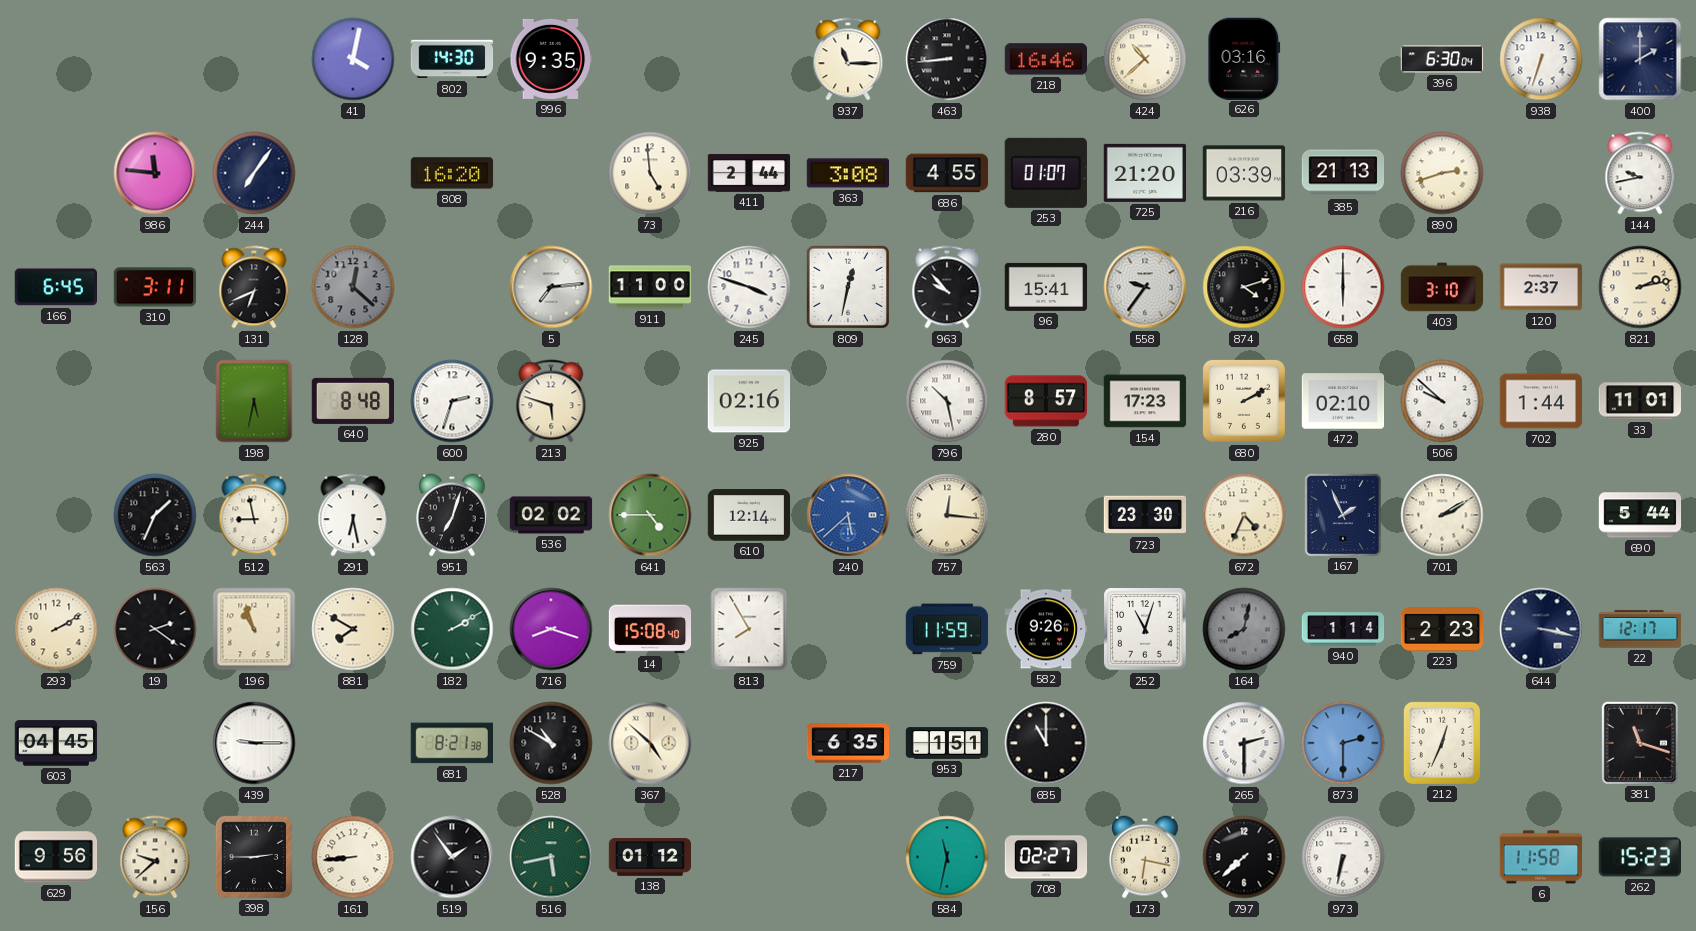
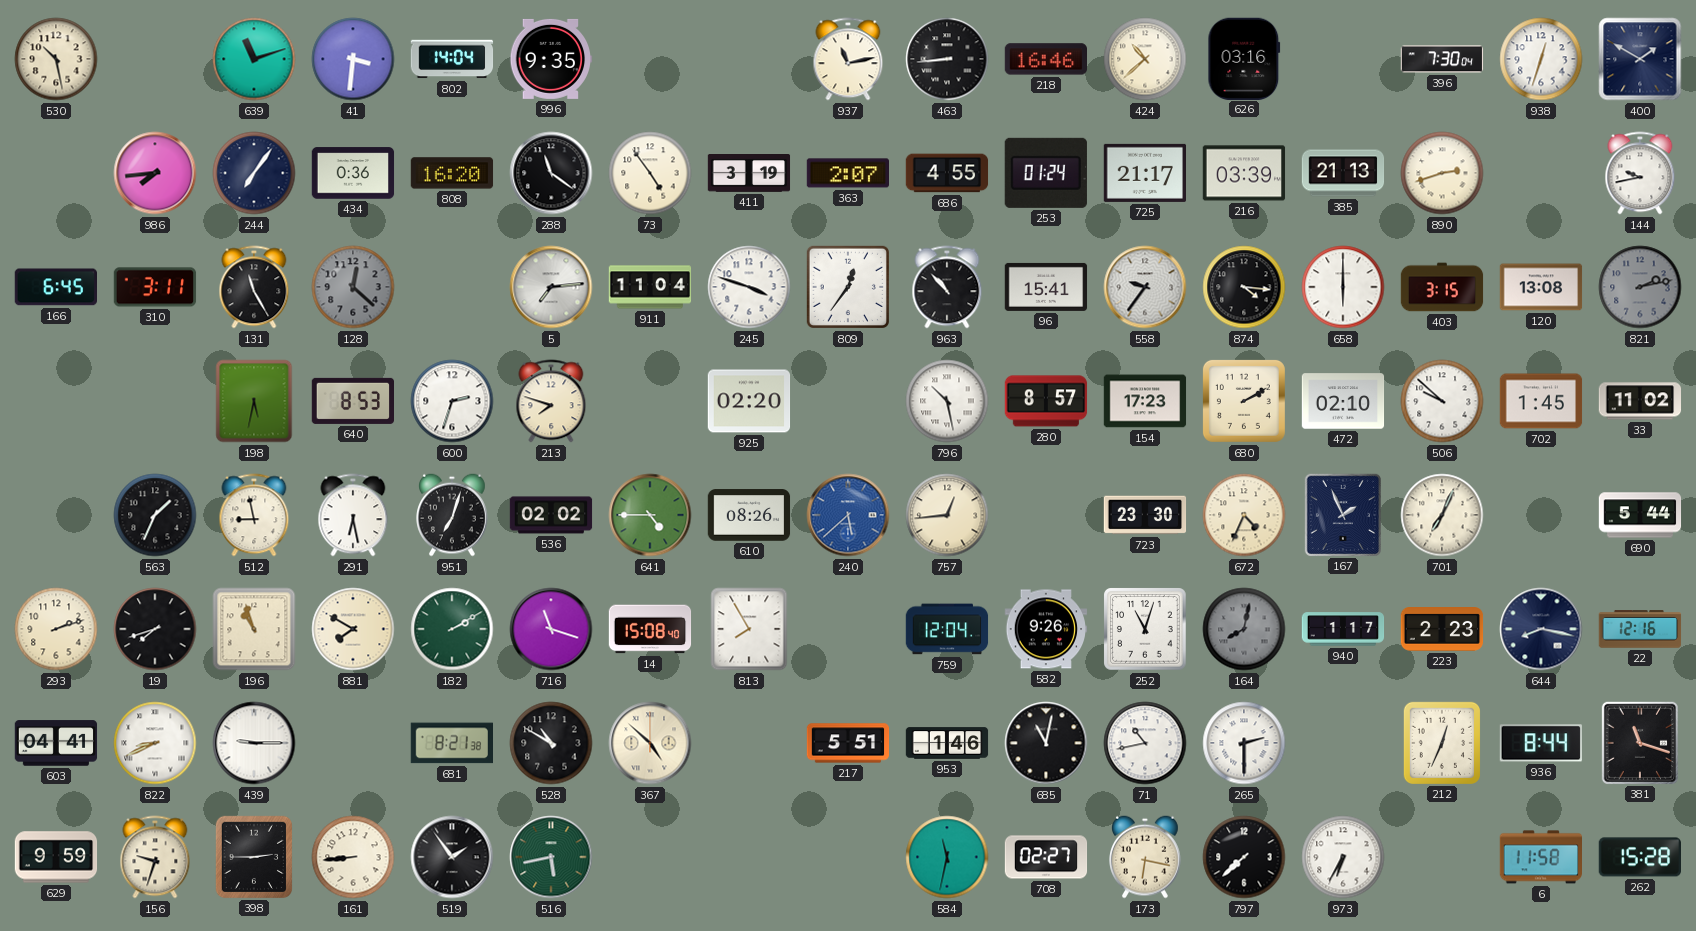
530: none -> 10:28 (56, 59)
639: none -> 11:12 (254, 59)
41: 4:02 -> 3:31 (353, 59)
802: 14:30 -> 14:04 (452, 59)
937: 11:15 -> 11:13 (848, 59)
396: 6:30 -> 7:30 (1442, 59)
938: 6:33 -> 12:33 (1541, 59)
400: 2:00 -> 1:50 (1640, 59)
986: 11:46 -> 7:44 (155, 173)
434: none -> 0:36 (353, 173)
288: none -> 11:21 (551, 173)
73: 4:59 -> 4:54 (650, 173)
411: 2:44 -> 3:19 (749, 174)
363: 3:08 -> 2:07 (848, 173)
253: 01:07 -> 01:24 (1046, 173)
725: 21:20 -> 21:17 (1145, 173)
131: 6:41 -> 11:25 (254, 287)
911: 11:00 -> 11:04 (650, 287)
809: 12:32 -> 12:36 (848, 287)
963: 9:53 -> 10:53 (947, 287)
874: 4:12 -> 4:16 (1244, 287)
403: 3:10 -> 3:15 (1442, 287)
120: 2:37 -> 13:08 (1541, 287)
821 dial: cream -> grey (1640, 287)
640: 8:48 -> 8:53 (352, 401)
213: 5:48 -> 7:48 (551, 401)
925: 02:16 -> 02:20 (749, 401)
702: 1:44 -> 1:45 (1541, 401)
33: 11:01 -> 11:02 (1640, 401)
610: 12:14 -> 08:26 (749, 515)
757: 12:16 -> 12:44 (947, 515)
701: 2:10 -> 7:04 (1442, 515)
293: 2:10 -> 2:12 (56, 629)
19: 2:21 -> 7:42 (155, 629)
716: 8:18 -> 11:18 (551, 629)
759: 11:59 -> 12:04 (947, 629)
940: 1:14 -> 1:17 (1343, 629)
644: 3:17 -> 8:17 (1541, 629)
22: 12:17 -> 12:16 (1640, 629)
603: 04:45 -> 04:41 (56, 743)
822: none -> 8:41 (155, 743)
217: 6:35 -> 5:51 (848, 743)
953: 1:51 -> 1:46 (947, 743)
685: 11:00 -> 11:02 (1046, 743)
71: none -> 10:43 (1145, 743)
873: 2:30 -> none (1343, 743)
936: none -> 8:44 (1541, 743)
629: 9:56 -> 9:59 (56, 857)
156: 9:38 -> 9:33 (155, 857)
138: 01:12 -> none (650, 858)
973: 6:32 -> 6:35 (1343, 857)
262: 15:23 -> 15:28 (1639, 857)
